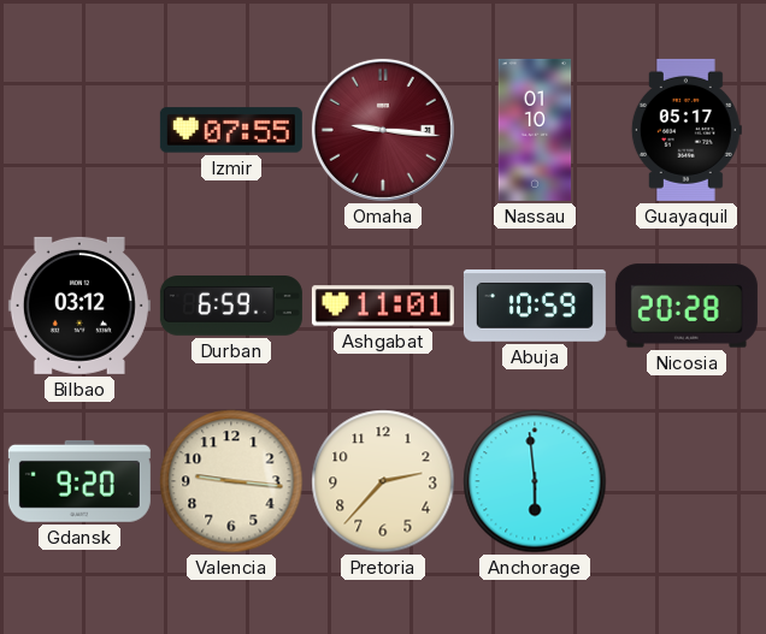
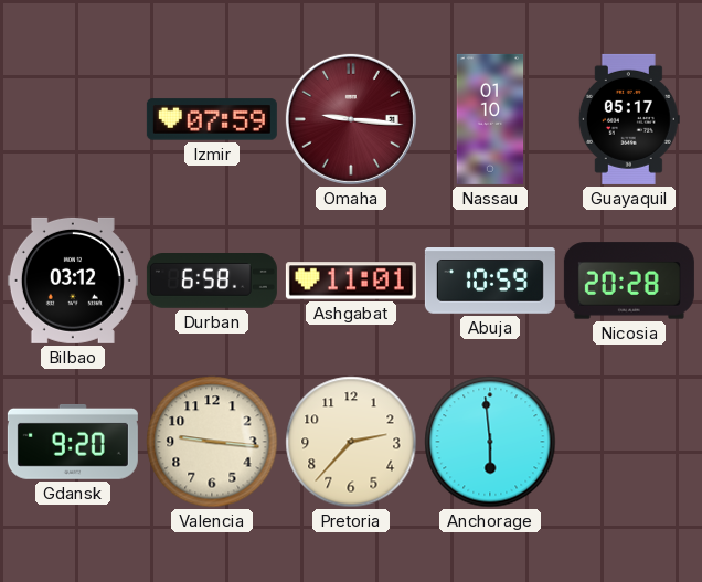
Izmir: 07:55 -> 07:59 (212, 119)
Durban: 6:59 -> 6:58 (212, 281)
